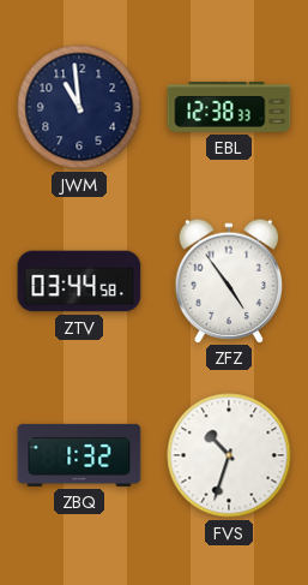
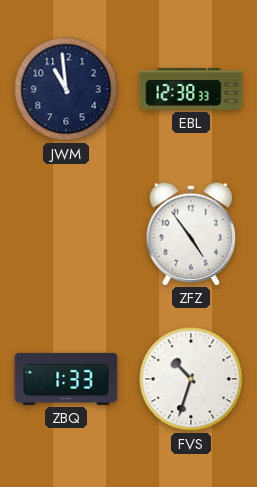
ZTV: 03:44 -> none (79, 281)
ZBQ: 1:32 -> 1:33 (66, 379)
